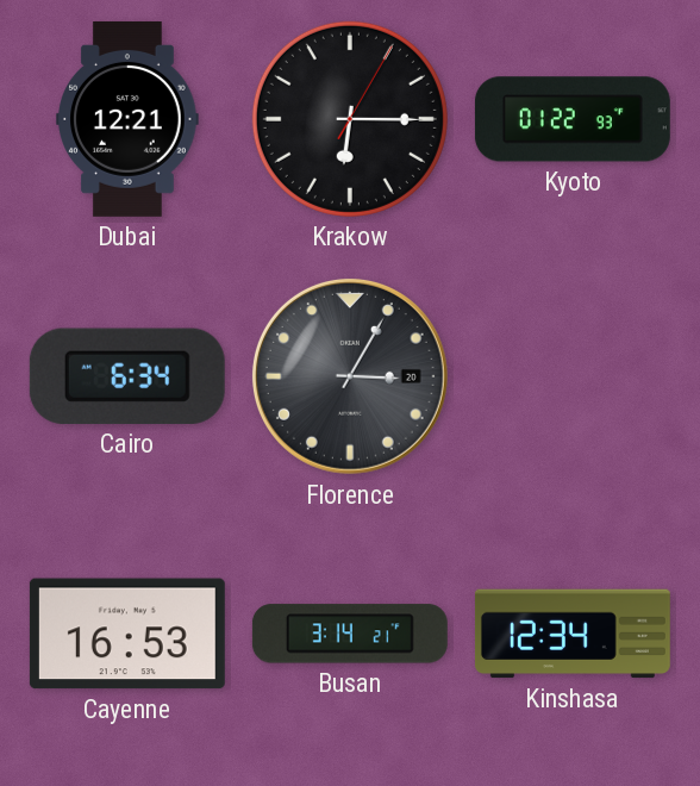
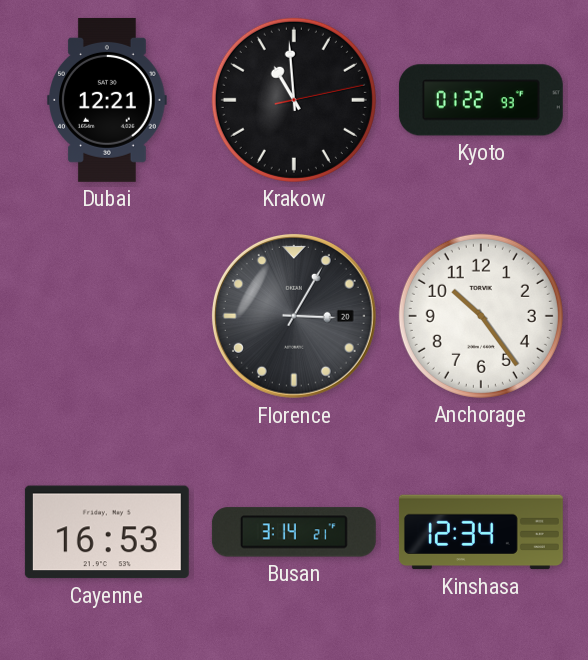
Krakow: 6:15 -> 10:59 (294, 100)
Cairo: 6:34 -> none (127, 376)
Anchorage: none -> 10:24 (481, 316)
